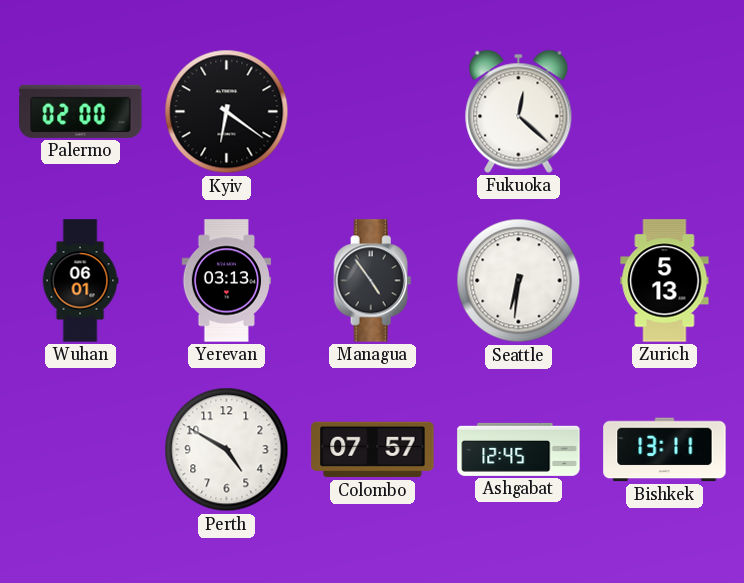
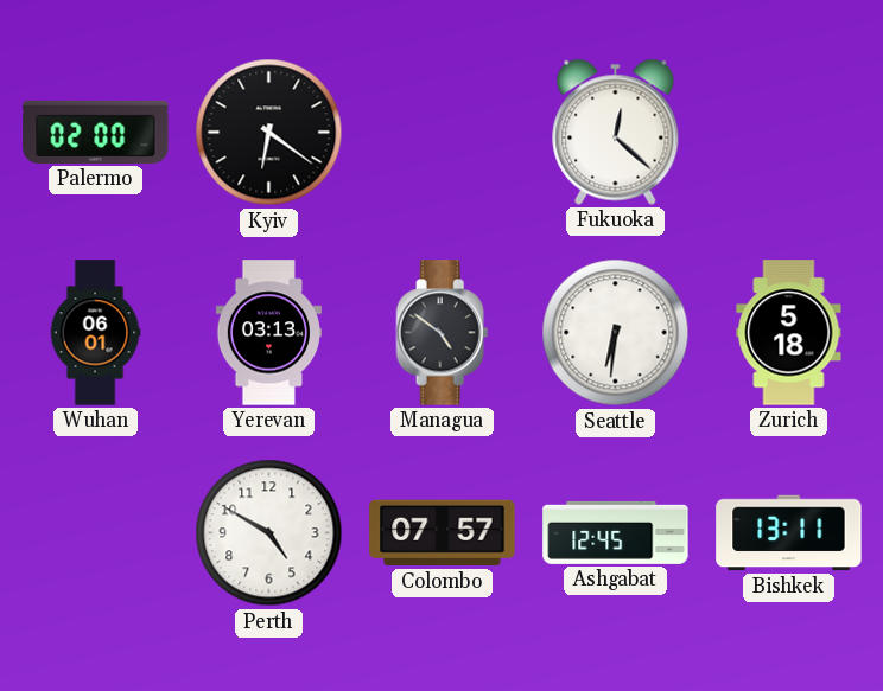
Managua: 4:54 -> 4:51 (443, 333)
Zurich: 5:13 -> 5:18 (789, 333)
